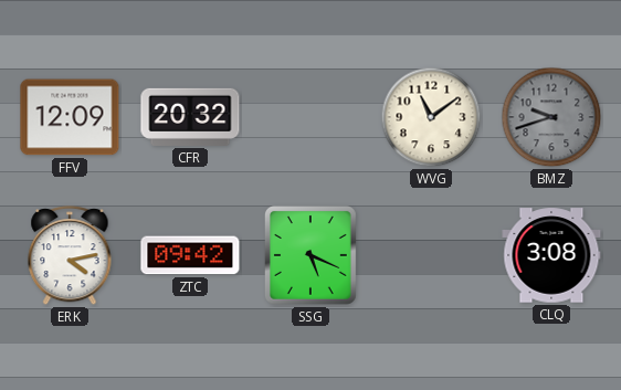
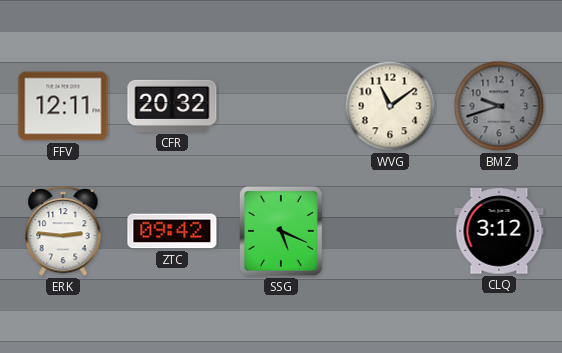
FFV: 12:09 -> 12:11 (63, 106)
ERK: 4:13 -> 2:46 (63, 232)
CLQ: 3:08 -> 3:12 (499, 231)
